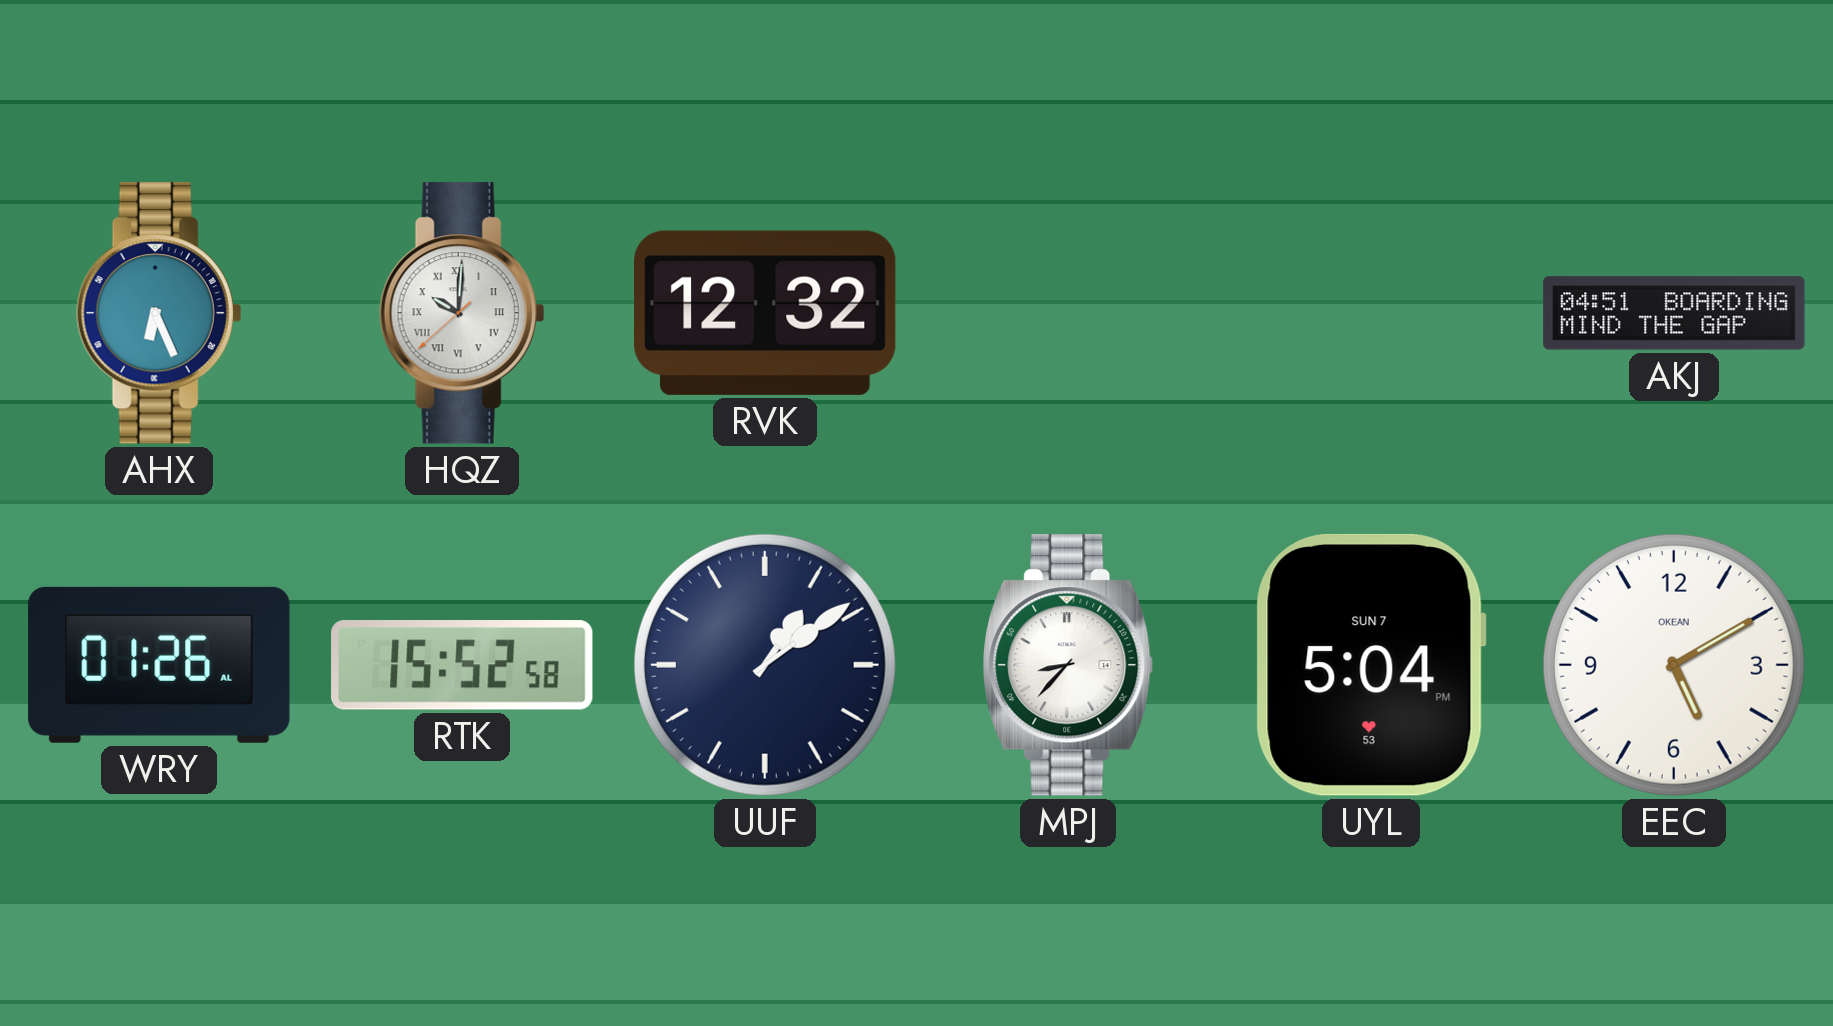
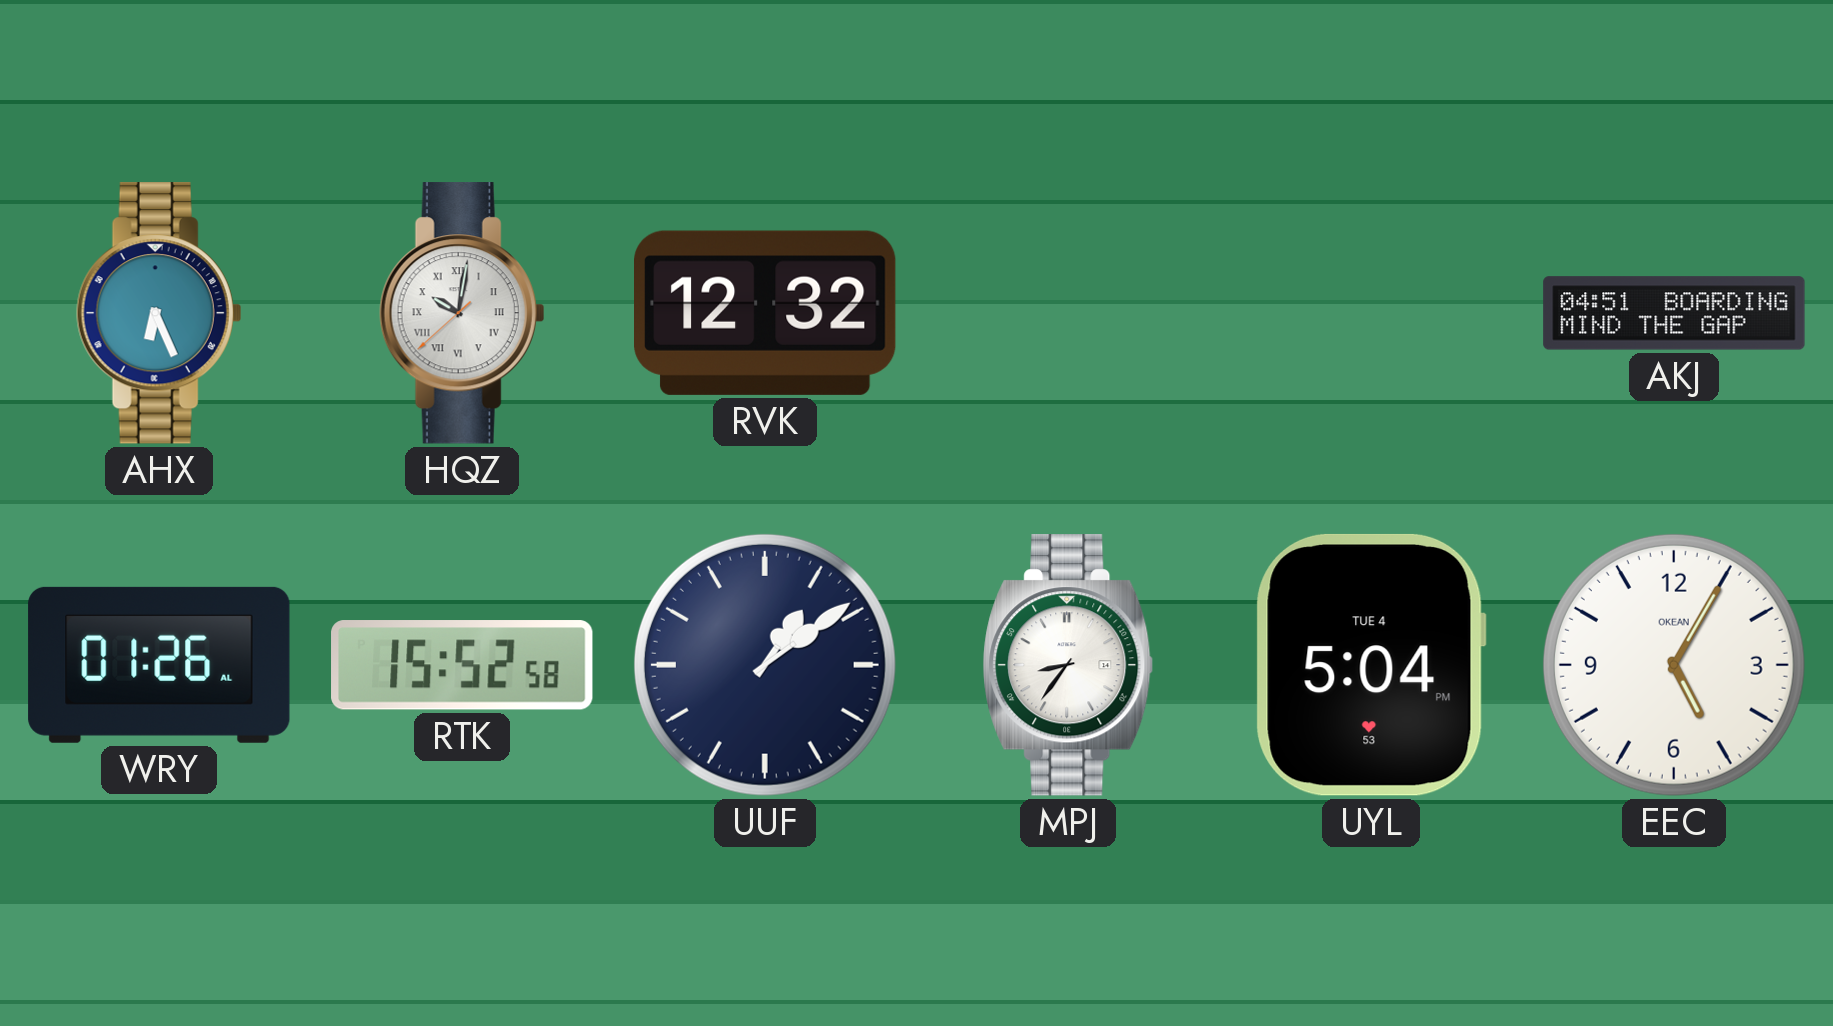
HQZ: 10:00 -> 10:01 (462, 313)
MPJ: 8:37 -> 8:36 (1068, 665)
UYL date: SUN 7 -> TUE 4 (1371, 665)
EEC: 5:10 -> 5:05 (1674, 665)
